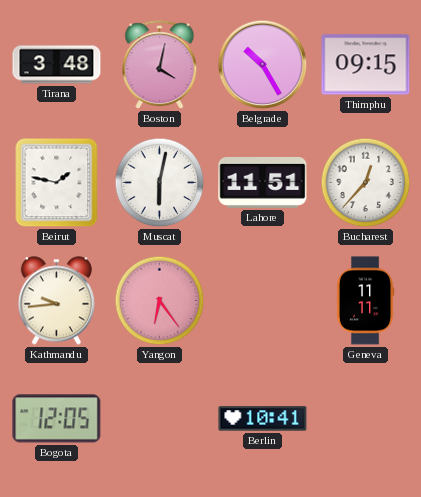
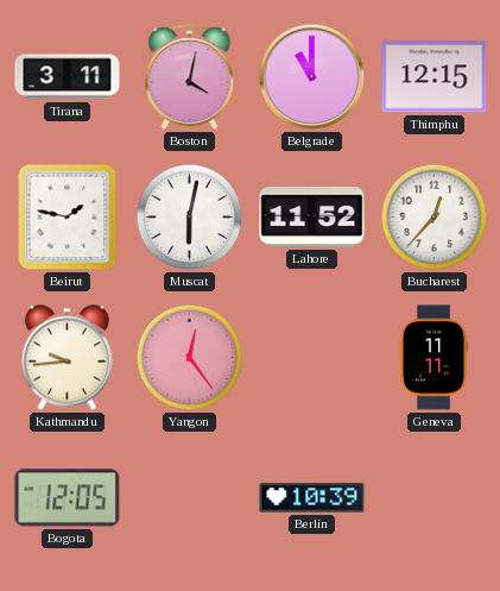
Tirana: 3:48 -> 3:11 (68, 77)
Belgrade: 10:25 -> 11:00 (312, 77)
Thimphu: 09:15 -> 12:15 (435, 77)
Lahore: 11:51 -> 11:52 (312, 216)
Yangon: 6:24 -> 12:24 (190, 358)
Berlin: 10:41 -> 10:39 (312, 498)
